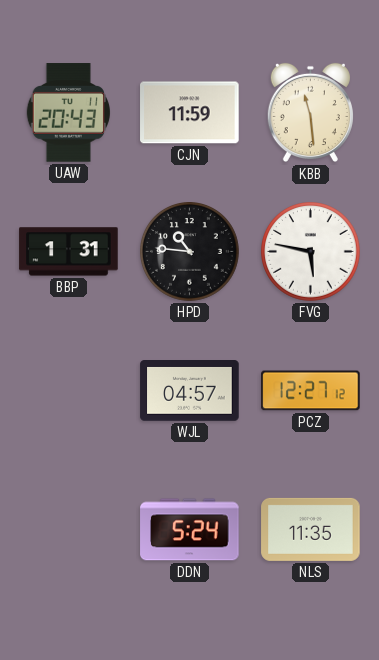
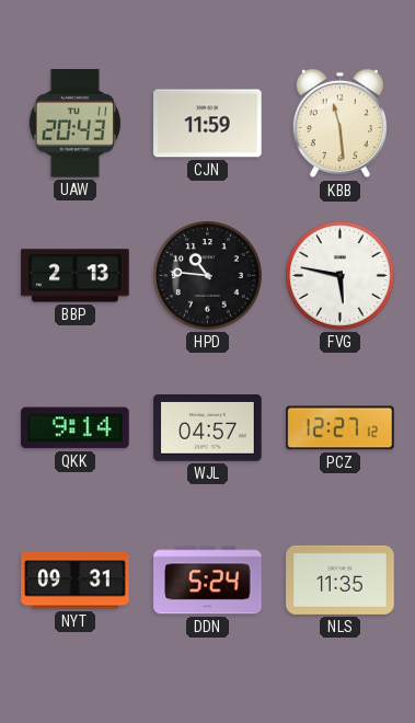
BBP: 1:31 -> 2:13 (76, 276)
QKK: none -> 9:14 (76, 428)
NYT: none -> 09:31 (76, 581)
